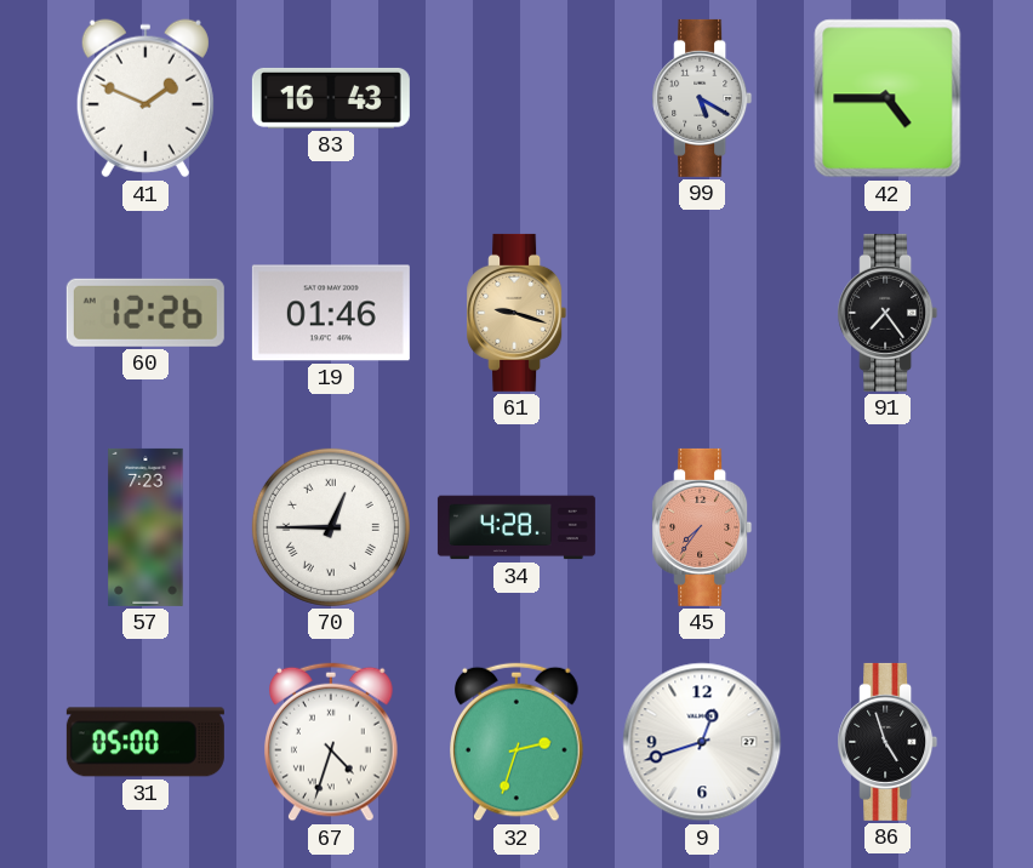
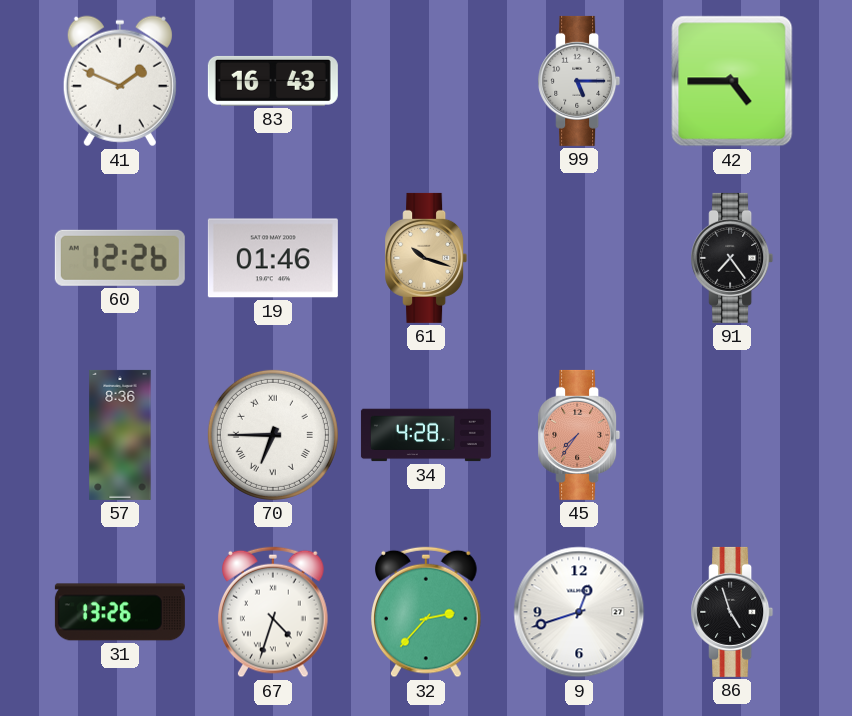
99: 5:20 -> 5:15 (579, 81)
61: 9:18 -> 10:18 (426, 258)
57: 7:23 -> 8:36 (120, 435)
70: 12:45 -> 6:45 (273, 435)
31: 05:00 -> 13:26 (120, 612)
32: 2:33 -> 2:37 (427, 612)
